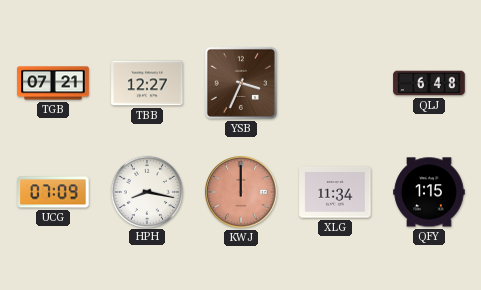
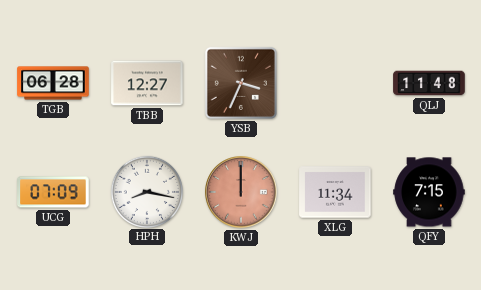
TGB: 07:21 -> 06:28 (53, 83)
QLJ: 6:48 -> 11:48 (429, 83)
QFY: 1:15 -> 7:15 (429, 192)
